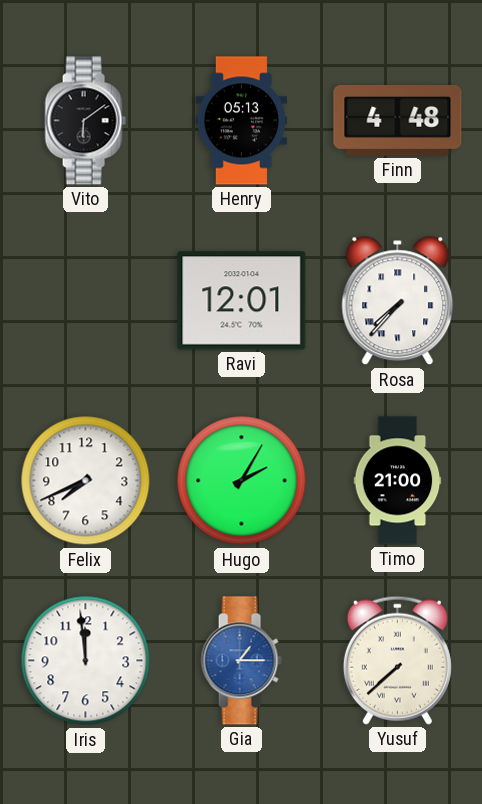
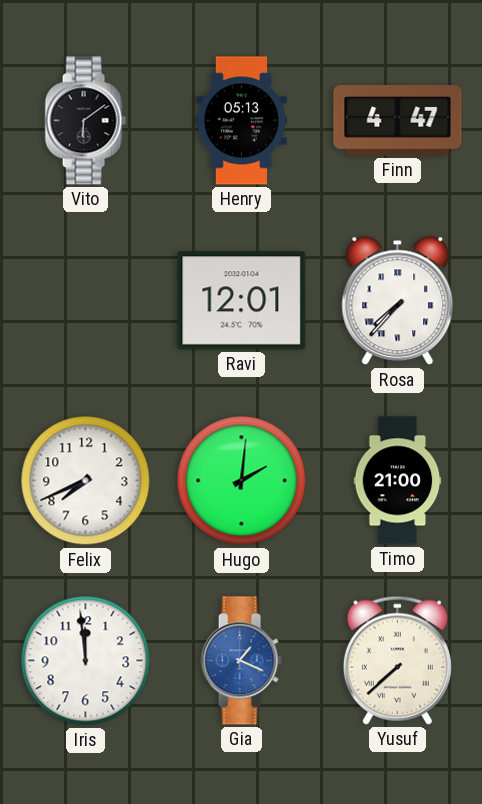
Finn: 4:48 -> 4:47 (398, 121)
Hugo: 2:05 -> 2:01 (242, 481)
Gia: 1:15 -> 1:19 (241, 661)
